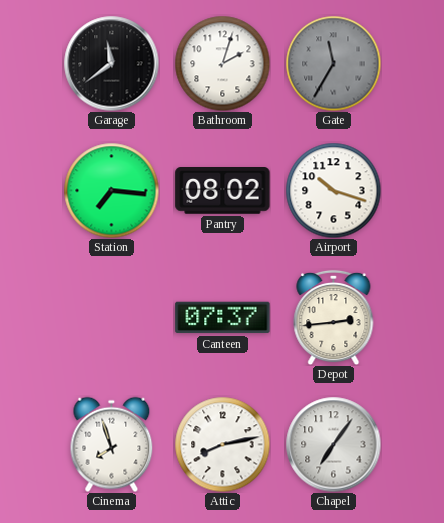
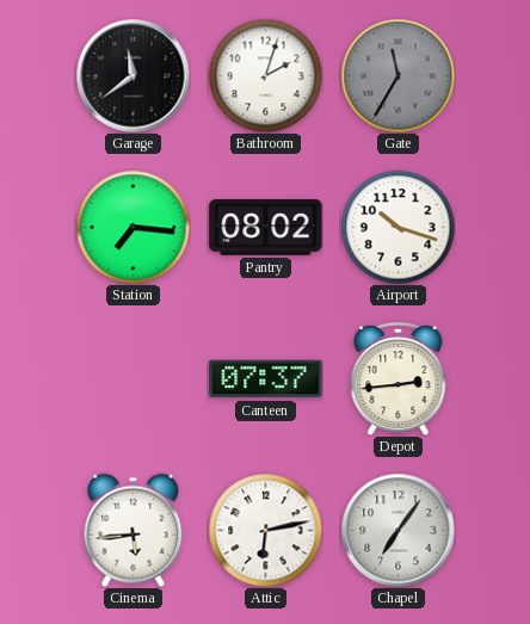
Cinema: 7:57 -> 5:44 (134, 530)
Attic: 8:13 -> 6:13 (265, 530)
